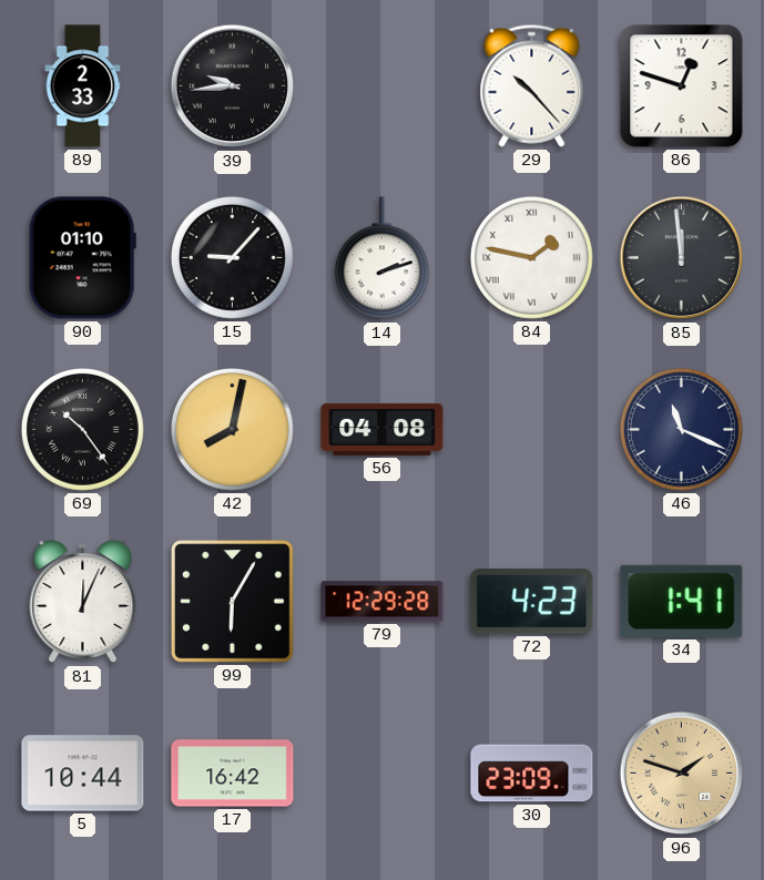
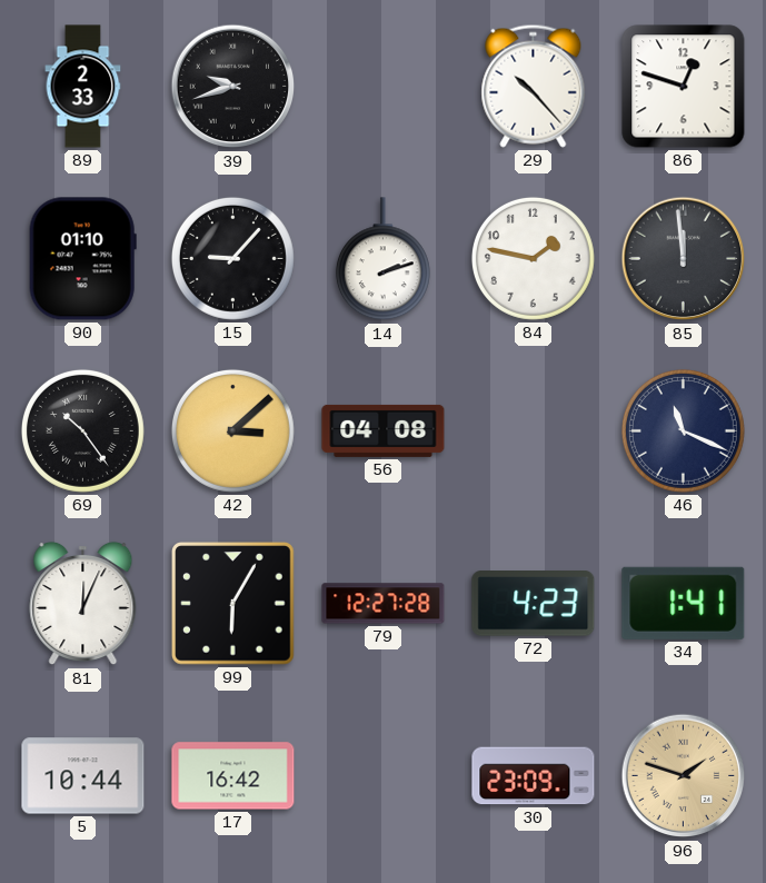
39: 9:44 -> 9:42 (233, 87)
84 numerals: Roman -> Arabic (533, 258)
42: 8:02 -> 3:08 (232, 430)
79: 12:29 -> 12:27 (384, 604)
